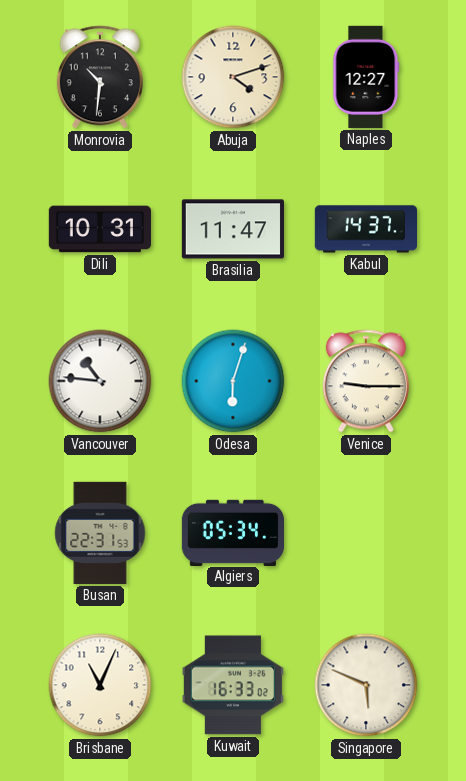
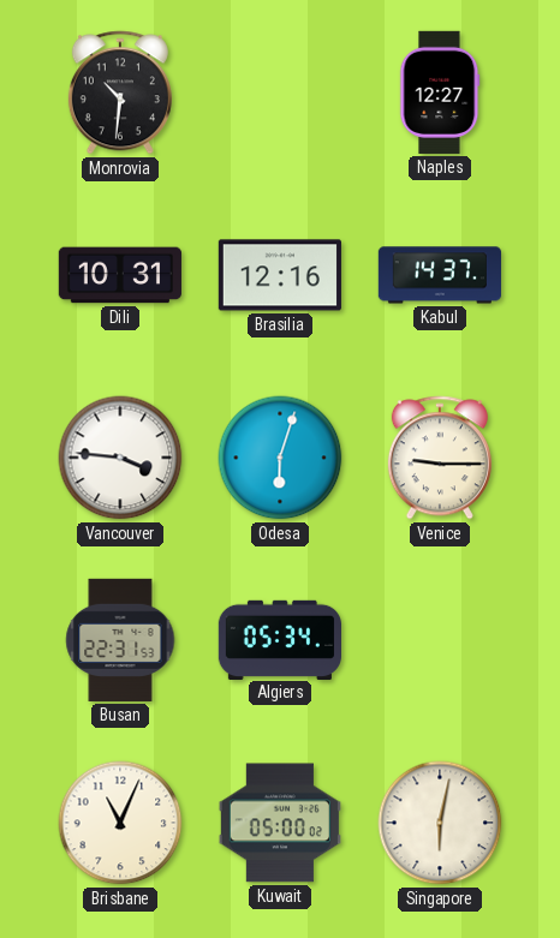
Abuja: 4:12 -> none (233, 77)
Brasilia: 11:47 -> 12:16 (280, 275)
Vancouver: 10:46 -> 3:46 (120, 458)
Kuwait: 16:33 -> 05:00 (280, 823)
Singapore: 5:49 -> 6:02 (440, 823)
